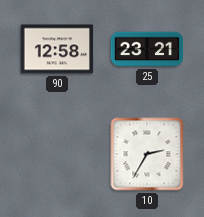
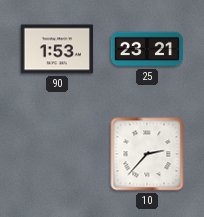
90: 12:58 -> 1:53 (57, 49)
10: 2:35 -> 2:37 (147, 154)
